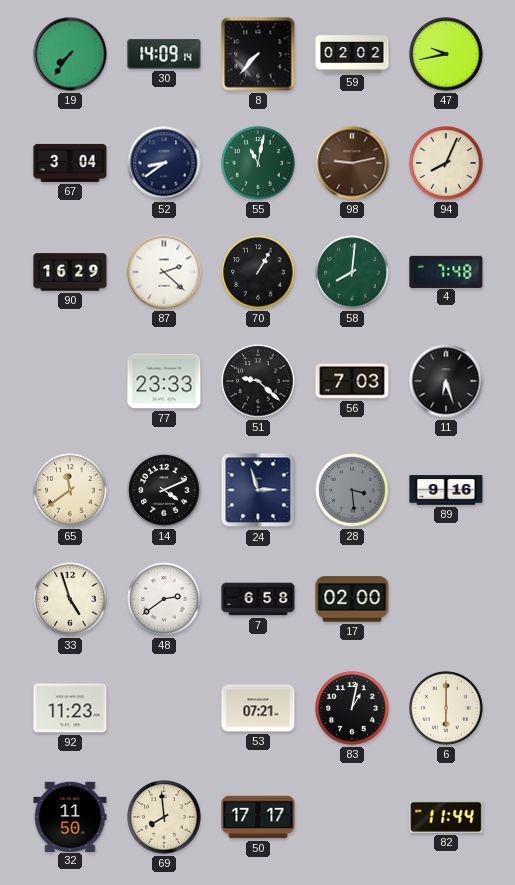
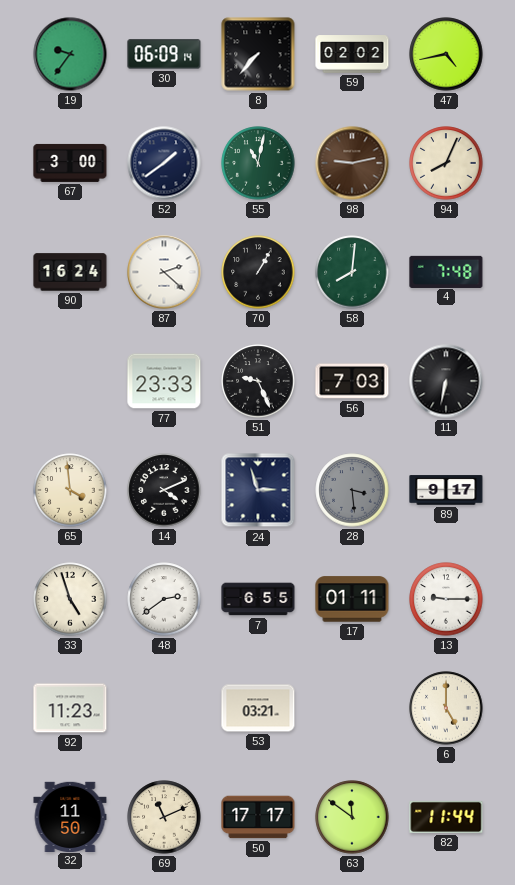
19: 7:36 -> 9:36 (70, 54)
30: 14:09 -> 06:09 (164, 54)
47: 9:43 -> 4:43 (446, 54)
67: 3:04 -> 3:00 (70, 163)
52: 8:39 -> 1:39 (164, 163)
90: 16:29 -> 16:24 (70, 272)
51: 9:22 -> 9:26 (258, 381)
11: 6:27 -> 6:32 (446, 381)
65: 11:39 -> 3:59 (70, 490)
89: 9:16 -> 9:17 (446, 490)
7: 6:58 -> 6:55 (258, 599)
17: 02:00 -> 01:11 (352, 599)
13: none -> 9:15 (446, 599)
53: 07:21 -> 03:21 (258, 708)
83: 1:02 -> none (352, 708)
6: 6:00 -> 5:00 (446, 708)
69: 7:59 -> 11:11 (164, 817)
63: none -> 11:51 (352, 817)
